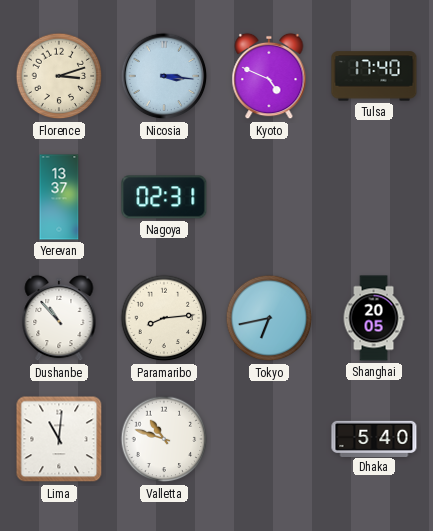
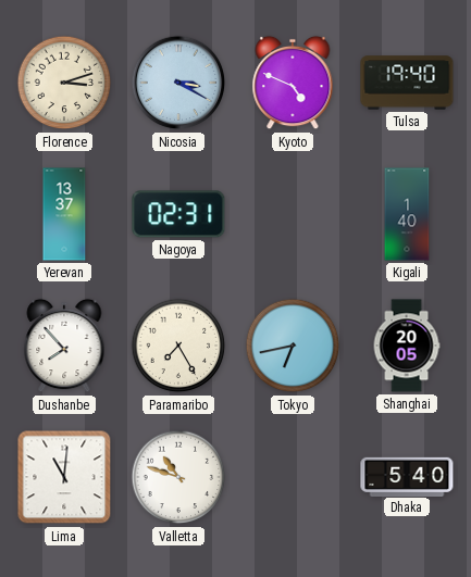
Nicosia: 3:16 -> 3:20 (178, 83)
Tulsa: 17:40 -> 19:40 (407, 83)
Kigali: none -> 1:40 (407, 214)
Dushanbe: 10:53 -> 7:53 (64, 346)
Paramaribo: 8:14 -> 7:25 (178, 346)
